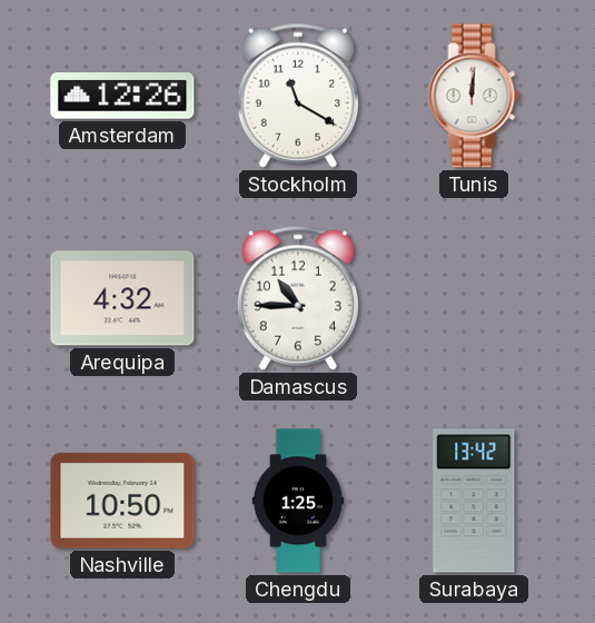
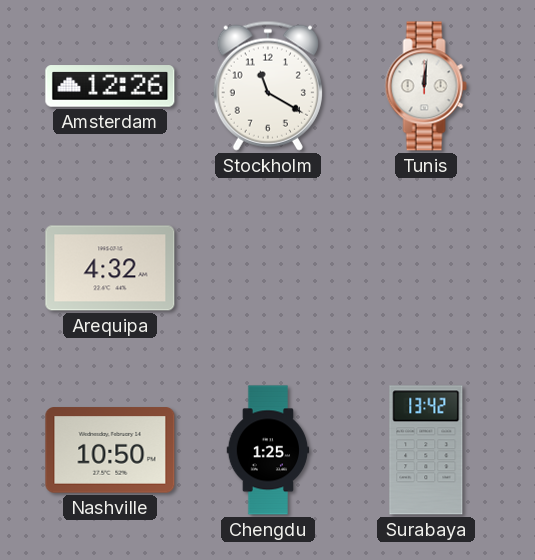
Damascus: 10:45 -> none (298, 298)
